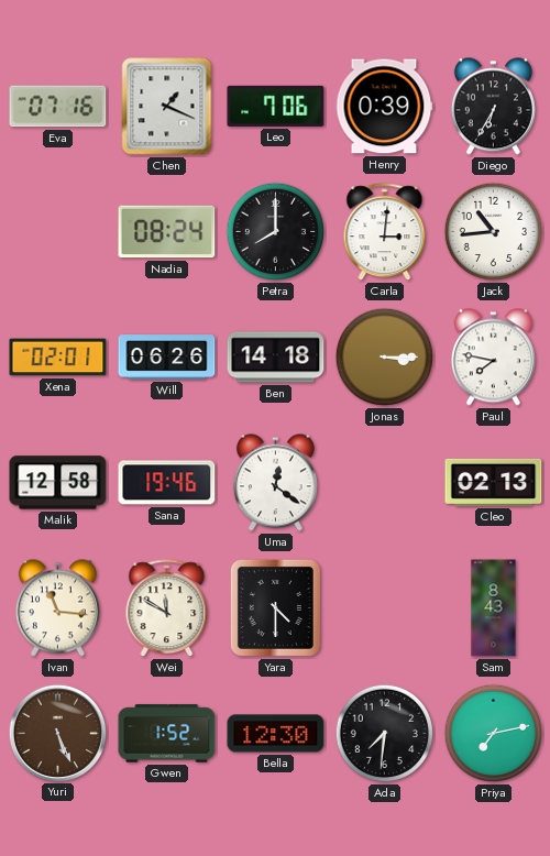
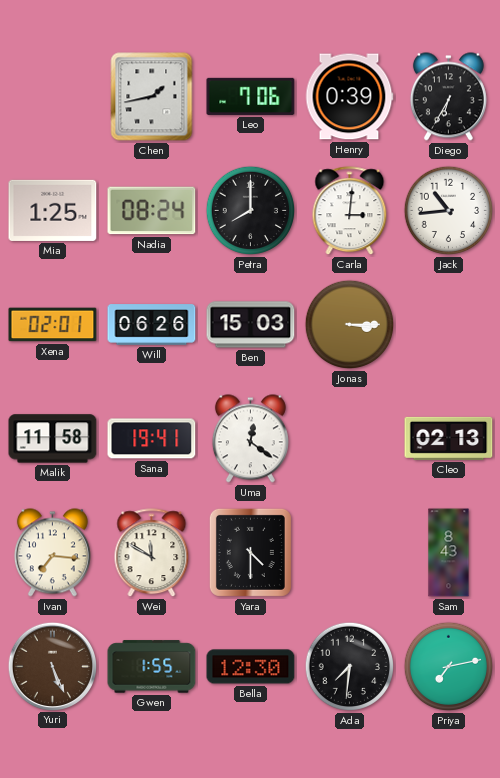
Eva: 07:16 -> none (58, 107)
Chen: 1:19 -> 1:43 (152, 97)
Mia: none -> 1:25 (53, 210)
Ben: 14:18 -> 15:03 (251, 325)
Paul: 7:47 -> none (493, 358)
Malik: 12:58 -> 11:58 (53, 439)
Sana: 19:46 -> 19:41 (152, 439)
Ivan: 11:16 -> 7:16 (52, 553)
Gwen: 1:52 -> 1:55 (152, 667)
